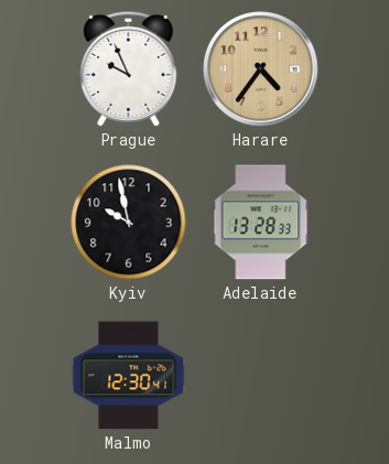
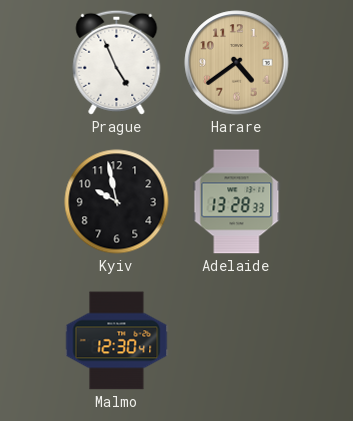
Prague: 9:56 -> 4:56 (117, 62)
Harare: 4:36 -> 4:39 (237, 63)
